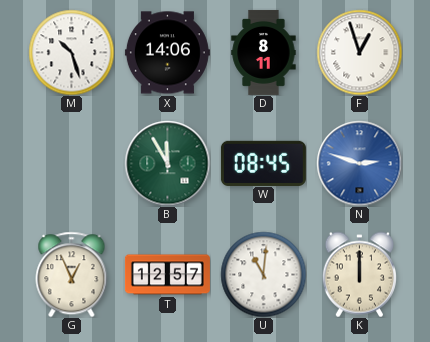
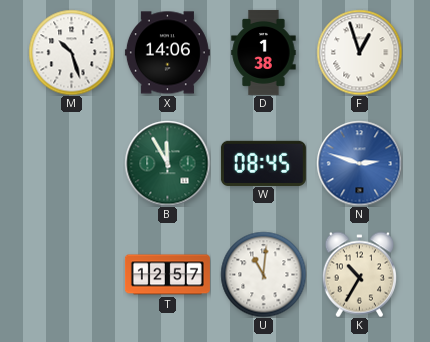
D: 8:11 -> 1:38 (264, 52)
G: 12:56 -> none (72, 274)
K: 12:00 -> 10:35 (359, 274)
